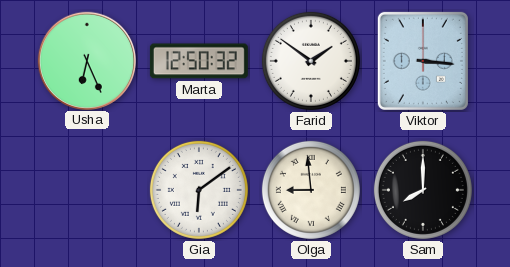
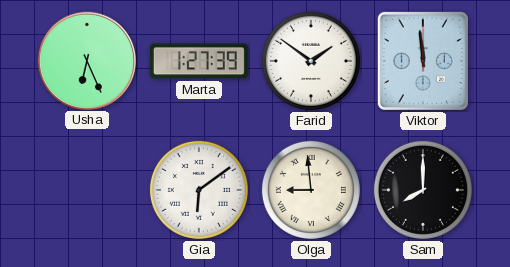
Marta: 12:50 -> 1:27 (199, 61)
Viktor: 3:16 -> 11:59 (423, 61)
